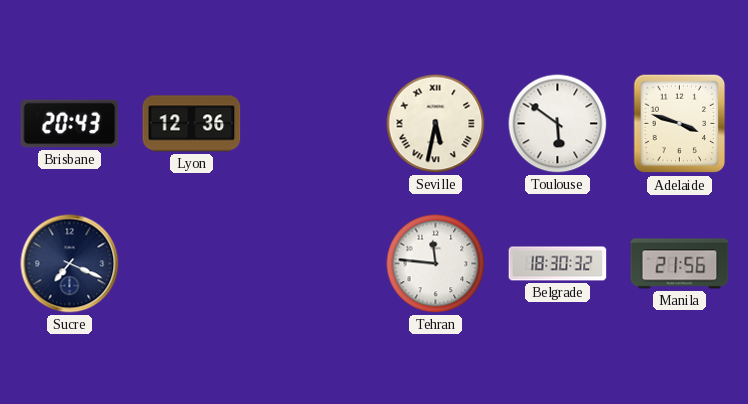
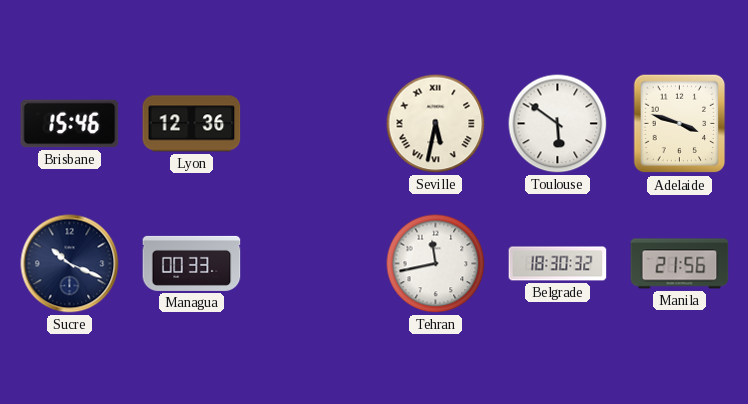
Brisbane: 20:43 -> 15:46 (70, 124)
Sucre: 7:19 -> 10:19 (70, 264)
Managua: none -> 00:33 (192, 263)
Tehran: 11:46 -> 11:43 (436, 264)
